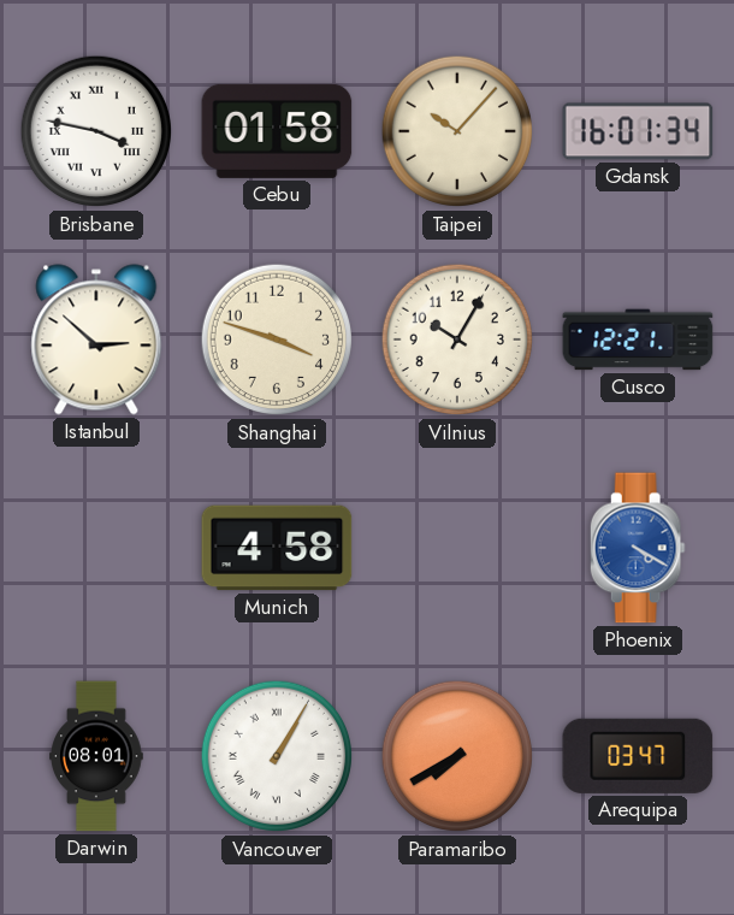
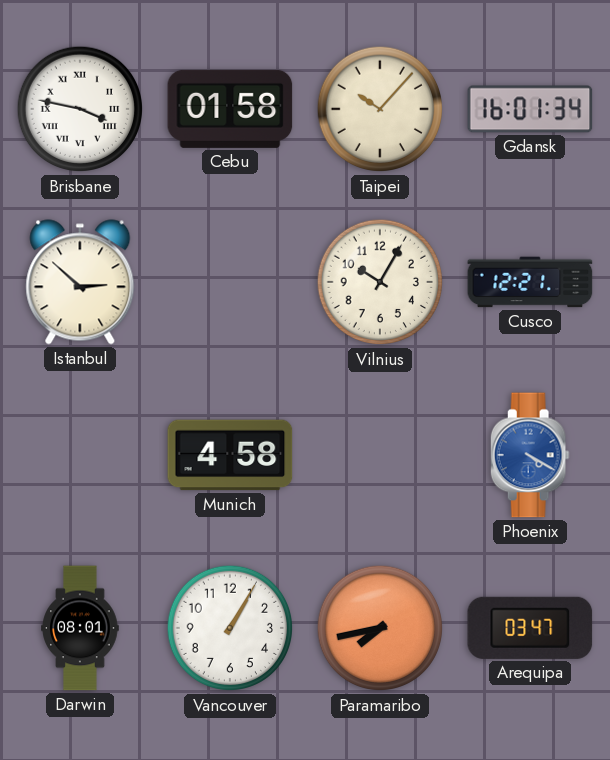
Shanghai: 3:48 -> none (277, 340)
Vancouver numerals: Roman -> Arabic (230, 628)
Paramaribo: 7:40 -> 7:43 (380, 628)
